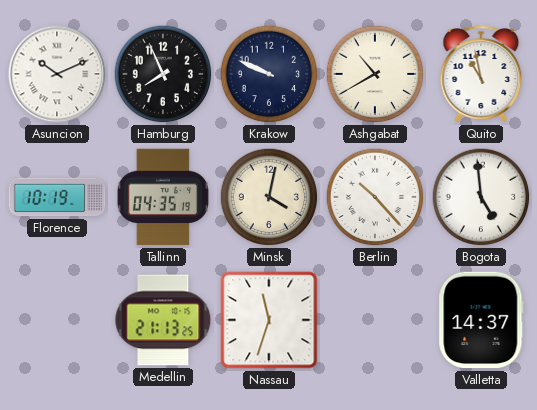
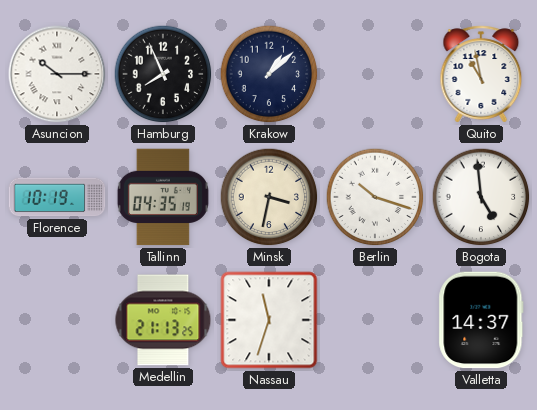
Asuncion: 10:11 -> 10:15 (57, 74)
Krakow: 9:49 -> 1:08 (269, 74)
Ashgabat: 10:40 -> none (375, 74)
Minsk: 4:02 -> 3:32 (269, 197)
Berlin: 10:23 -> 10:18 (375, 197)
